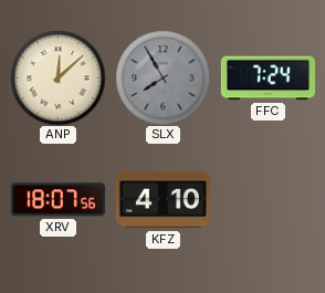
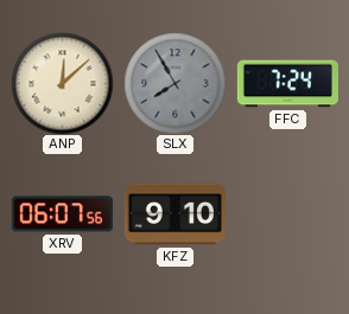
XRV: 18:07 -> 06:07 (62, 214)
KFZ: 4:10 -> 9:10 (174, 214)
